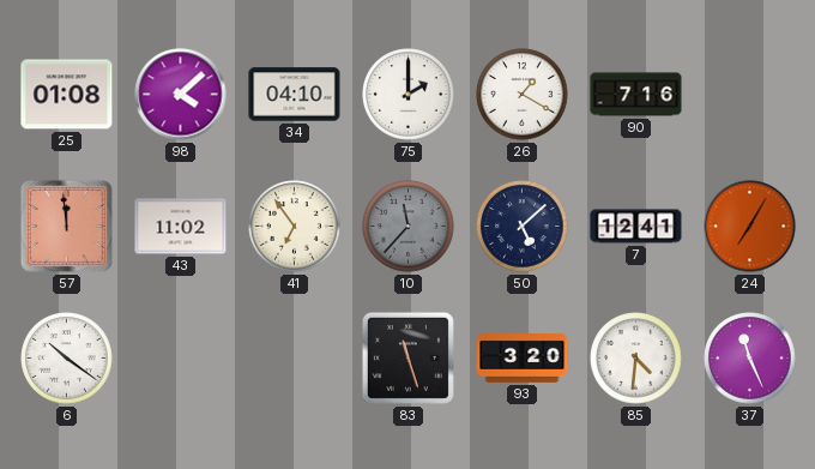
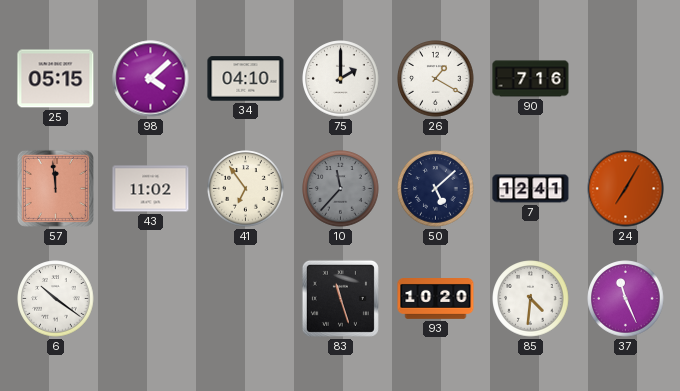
25: 01:08 -> 05:15 (56, 79)
93: 3:20 -> 10:20 (436, 299)
